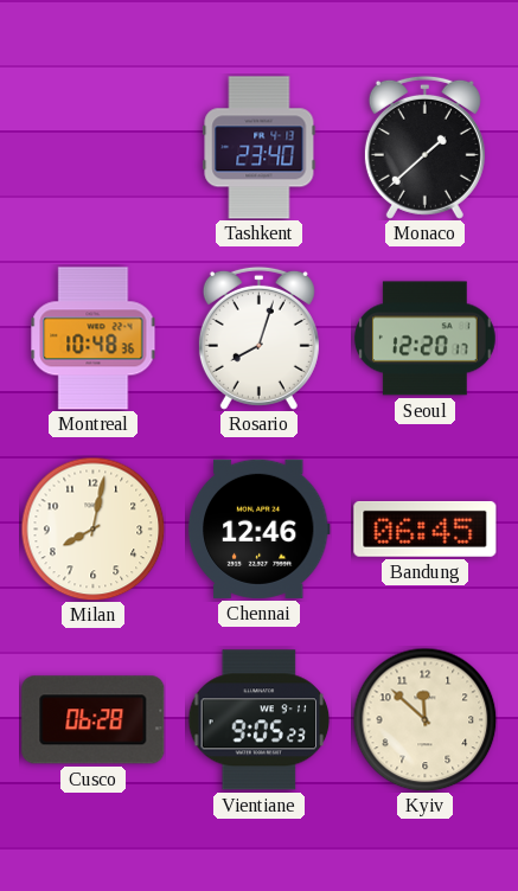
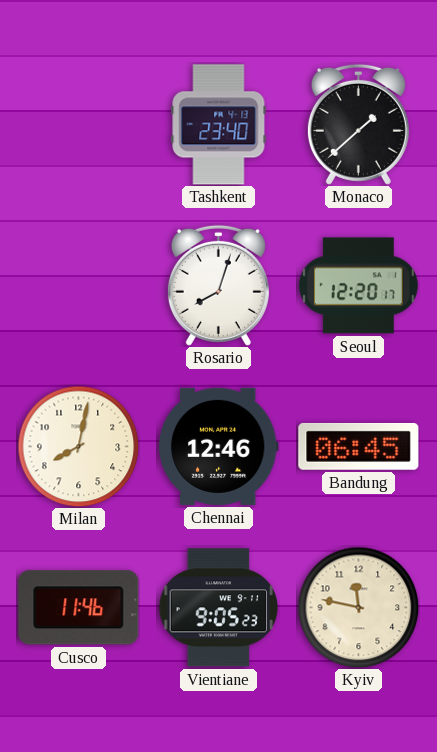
Montreal: 10:48 -> none (94, 339)
Cusco: 06:28 -> 11:46 (79, 608)
Kyiv: 11:52 -> 11:47 (358, 607)
